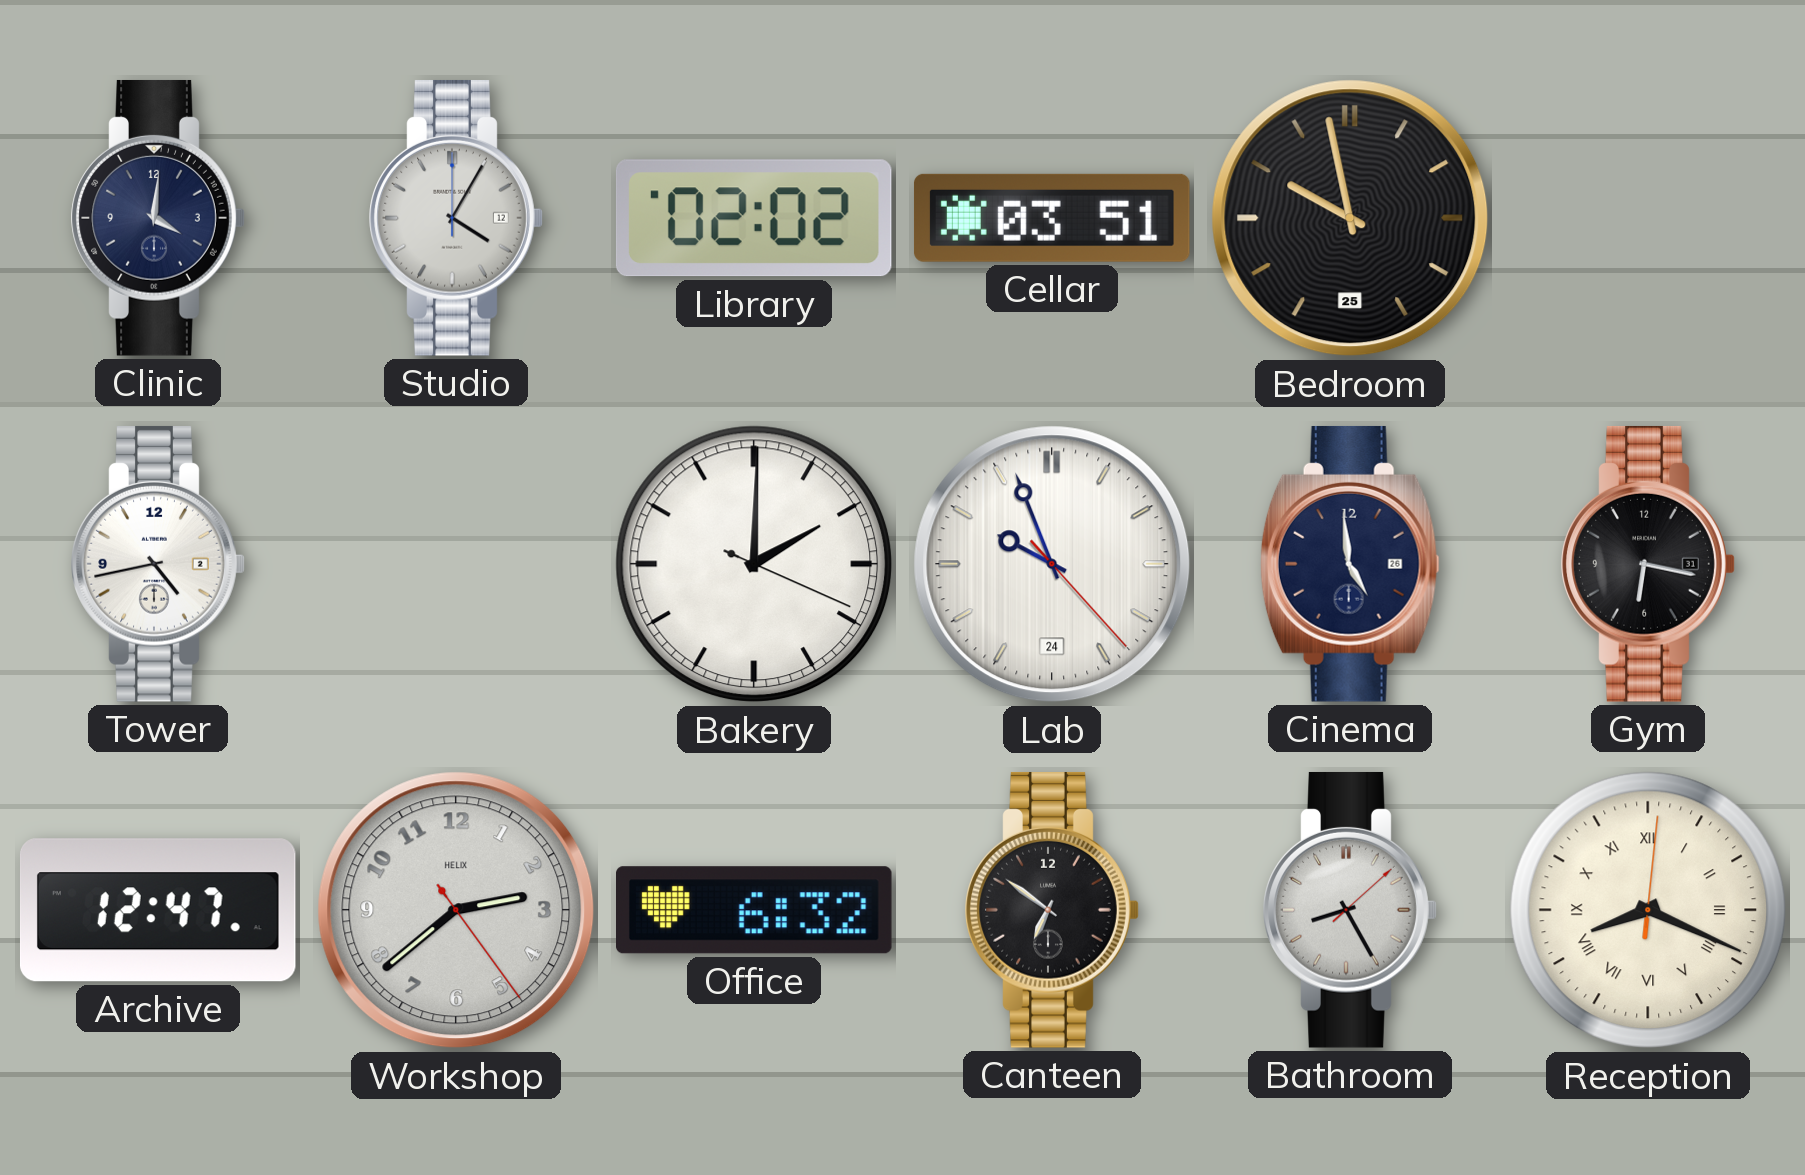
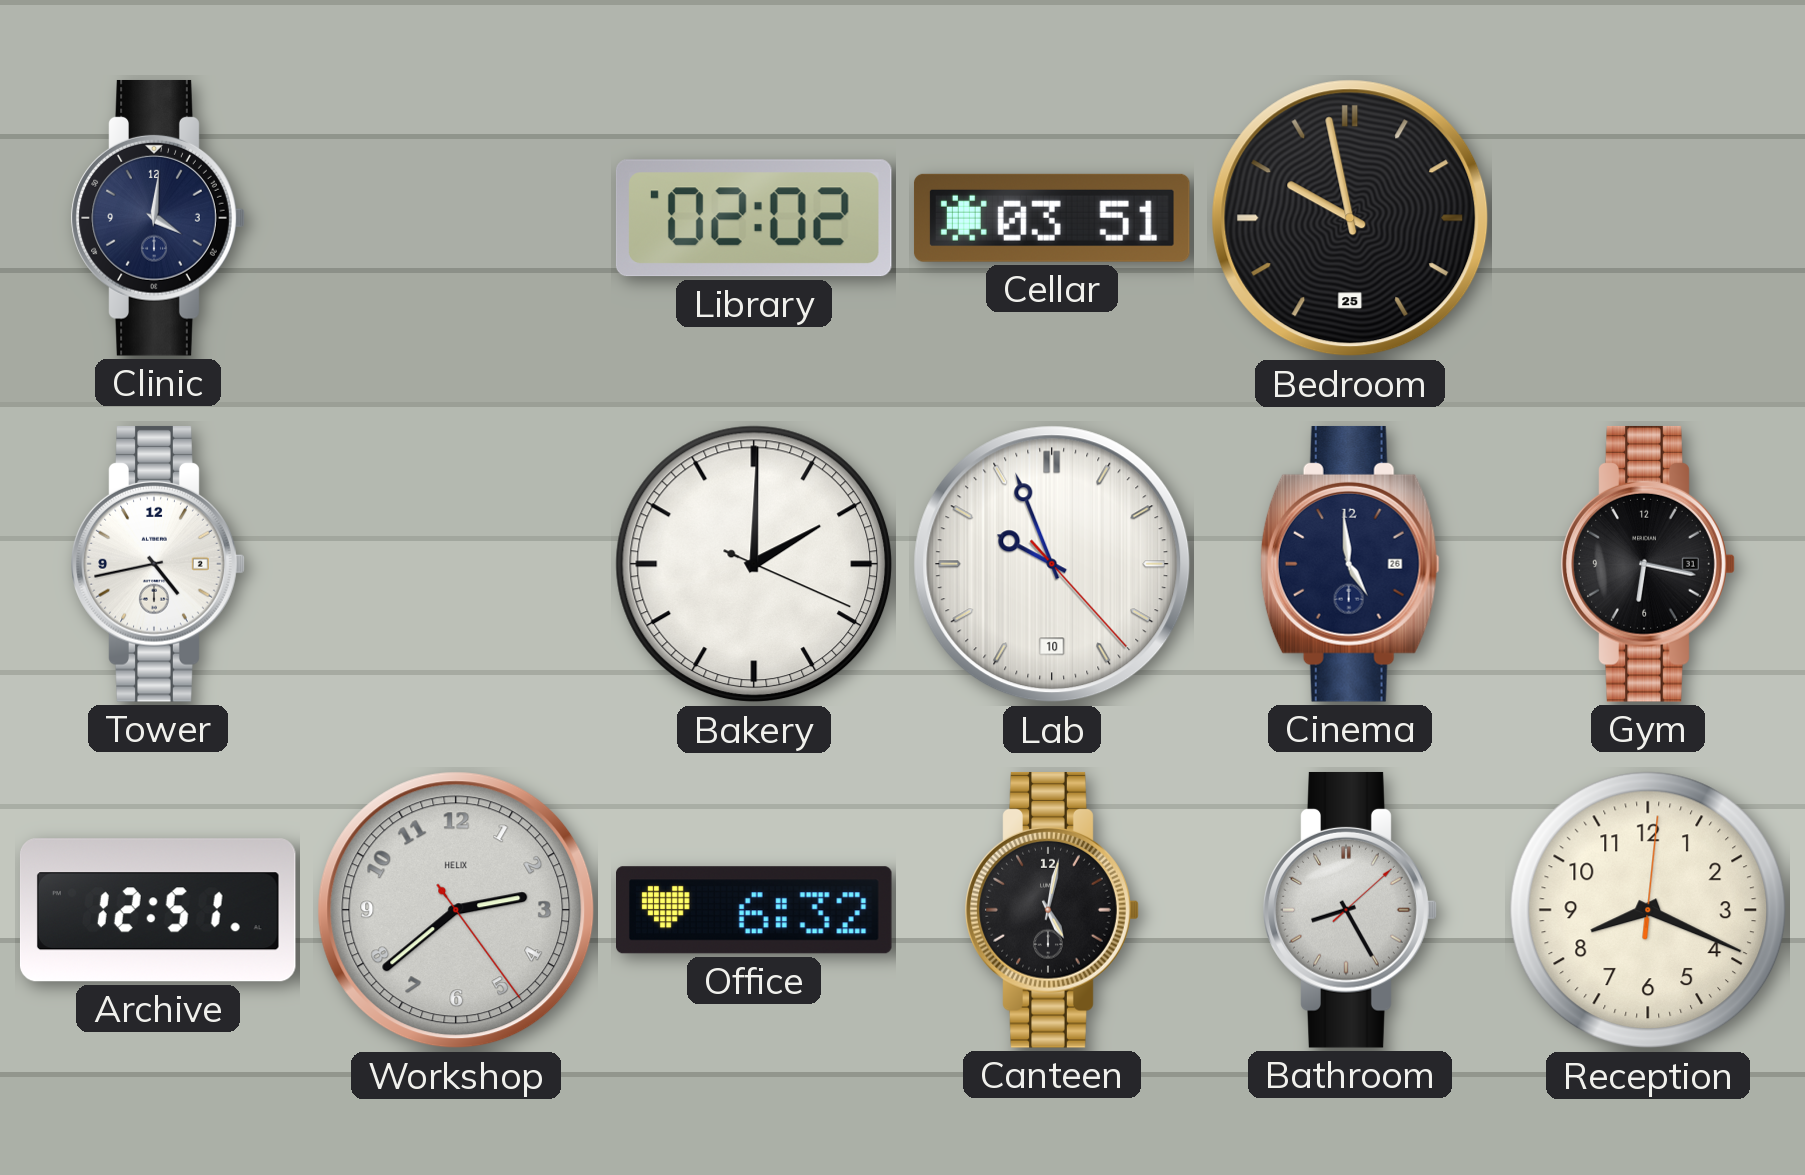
Studio: 4:05 -> none (456, 218)
Lab date: 24 -> 10 (1052, 564)
Archive: 12:47 -> 12:51 (158, 910)
Canteen: 6:51 -> 5:02 (1052, 910)
Reception numerals: Roman -> Arabic (1648, 910)
